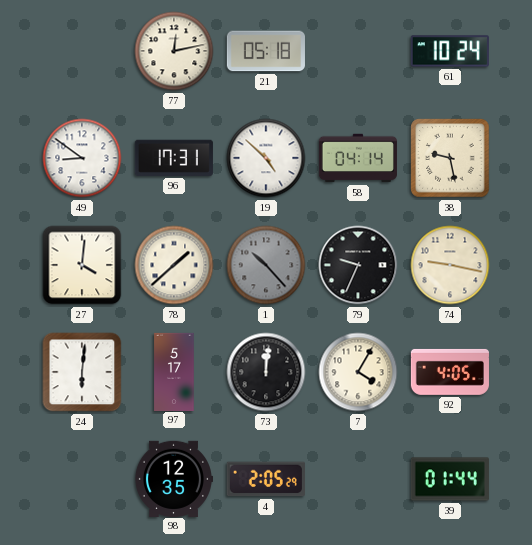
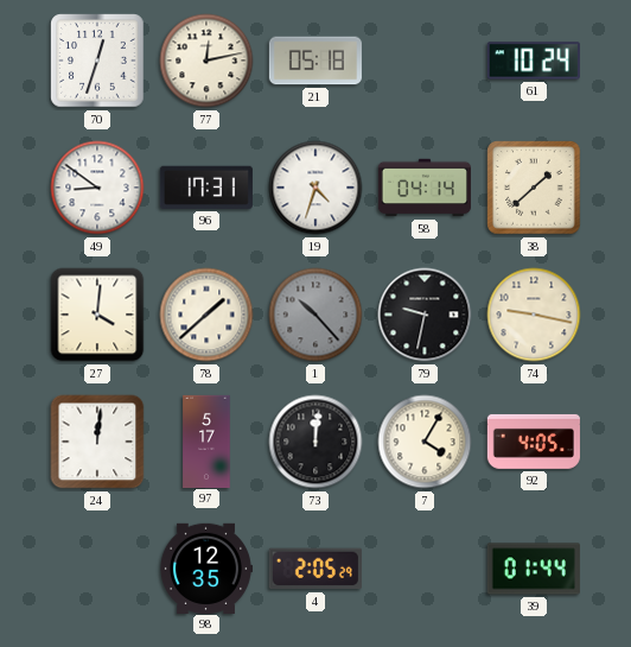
70: none -> 12:33 (97, 61)
19: 4:52 -> 4:33 (315, 188)
38: 9:28 -> 1:38 (534, 188)
79: 9:34 -> 9:32 (425, 315)
24: 6:01 -> 12:01 (97, 442)
